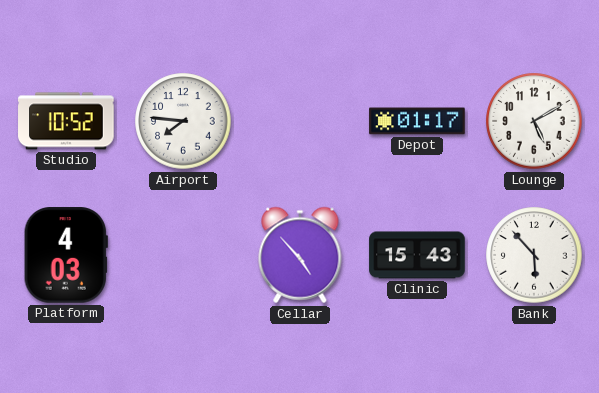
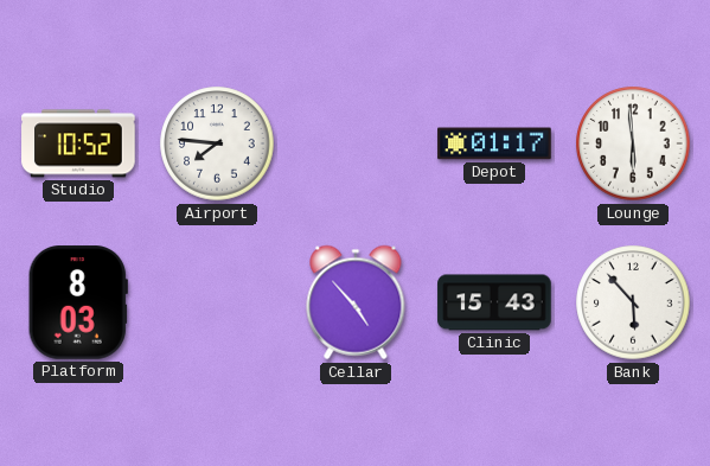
Lounge: 5:10 -> 5:59 (633, 143)
Platform: 4:03 -> 8:03 (78, 302)
